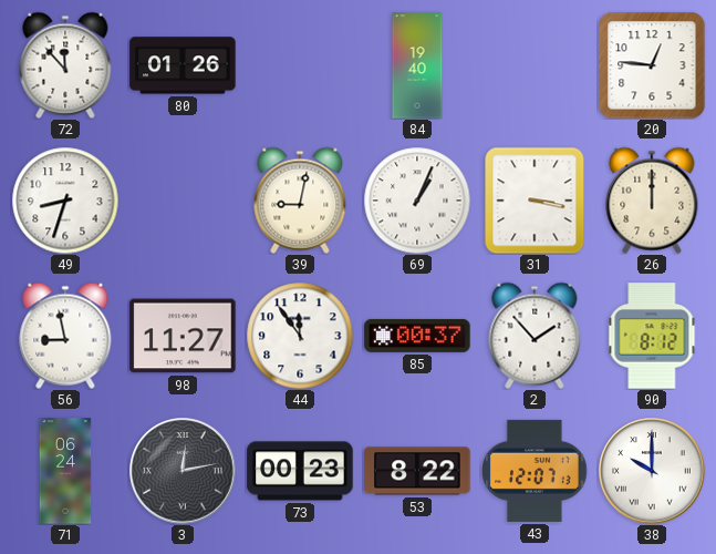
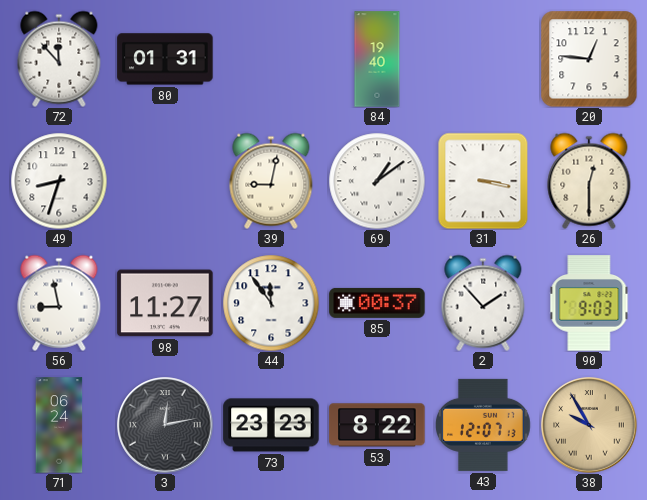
80: 01:26 -> 01:31 (165, 59)
69: 1:04 -> 1:09 (377, 181)
26: 12:00 -> 12:30 (589, 181)
90: 8:12 -> 9:03 (589, 303)
73: 00:23 -> 23:23 (271, 425)
38: 10:00 -> 9:55 (589, 425)
38 dial: white -> champagne (589, 425)
